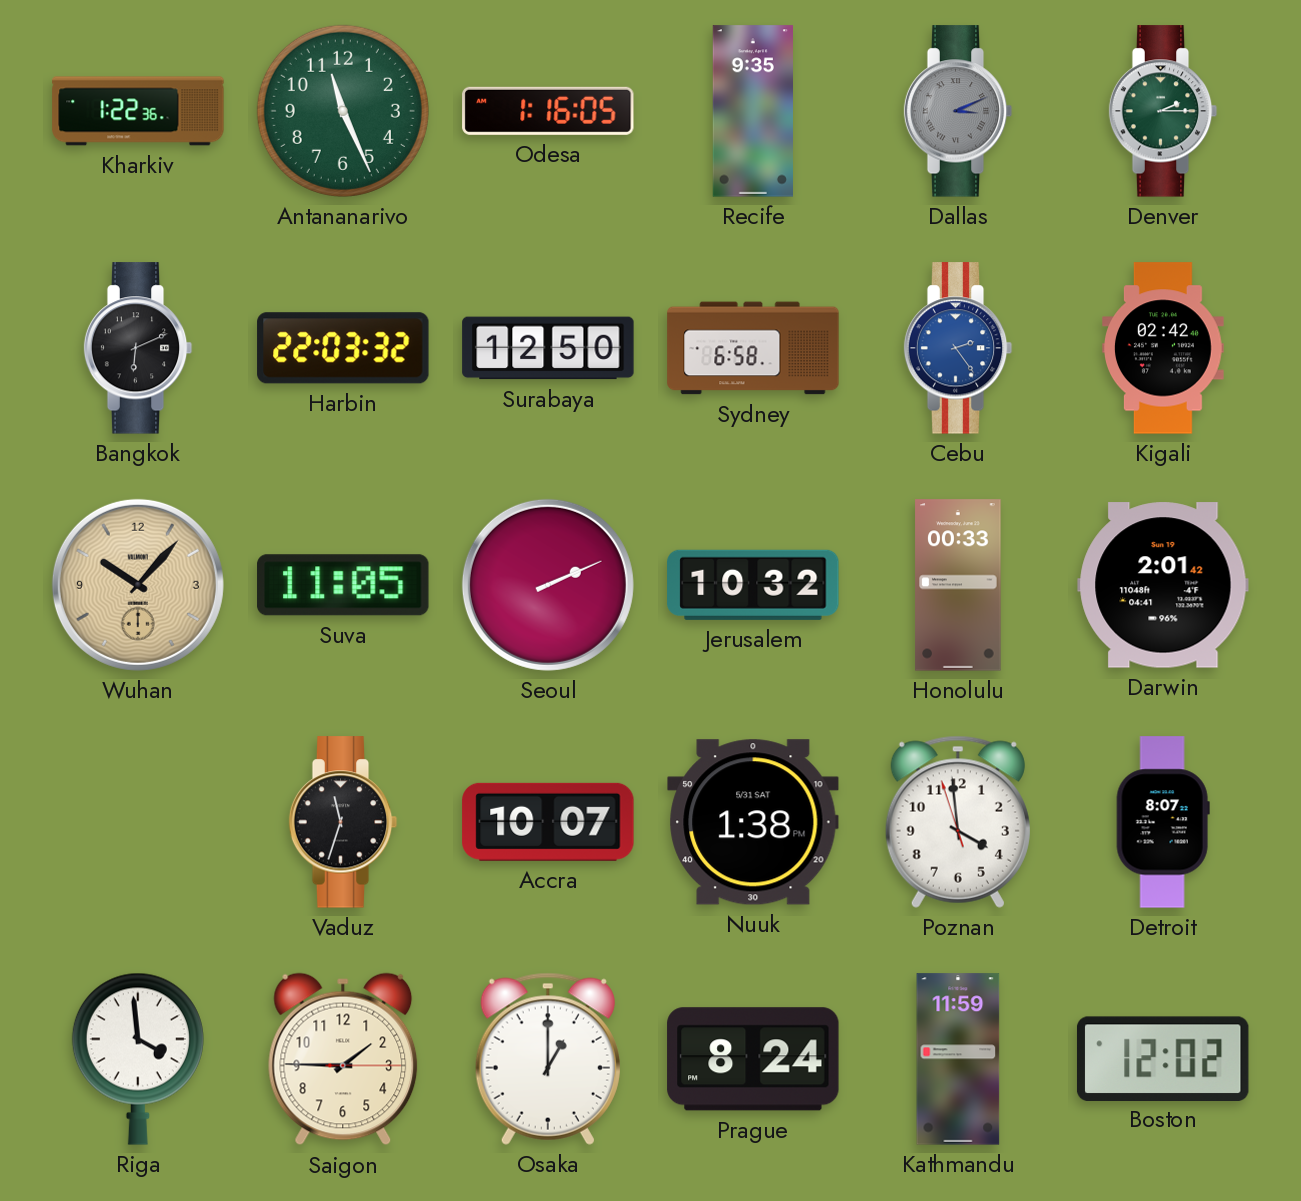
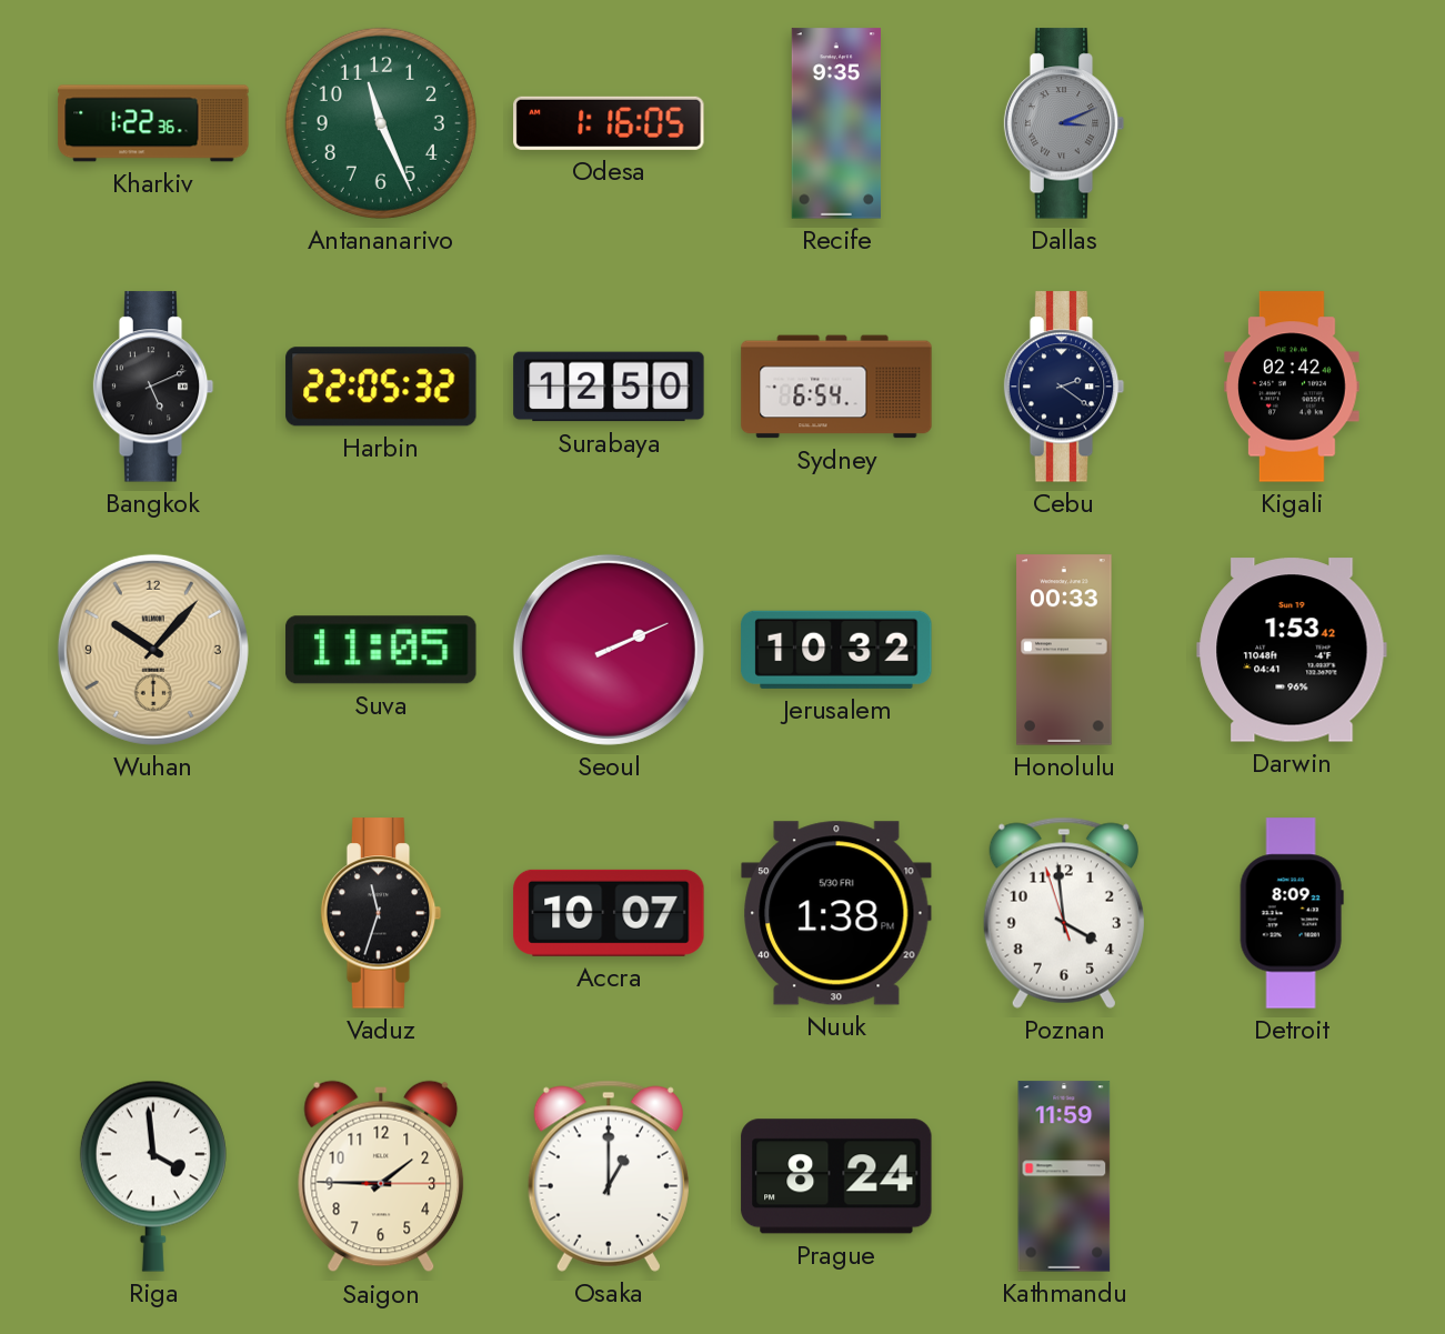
Denver: 2:15 -> none (1163, 111)
Bangkok: 6:11 -> 5:11 (153, 387)
Harbin: 22:03 -> 22:05 (381, 387)
Sydney: 6:58 -> 6:54 (836, 387)
Cebu: 2:24 -> 2:21 (1064, 387)
Cebu dial: blue -> navy (1064, 387)
Darwin: 2:01 -> 1:53 (1292, 650)
Nuuk date: 5/31 SAT -> 5/30 FRI (836, 913)
Detroit: 8:07 -> 8:09 (1292, 913)
Boston: 12:02 -> none (1163, 1058)
